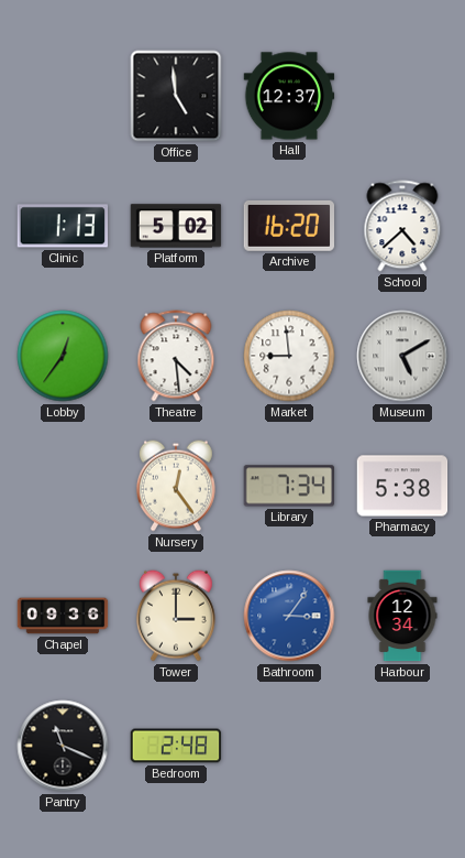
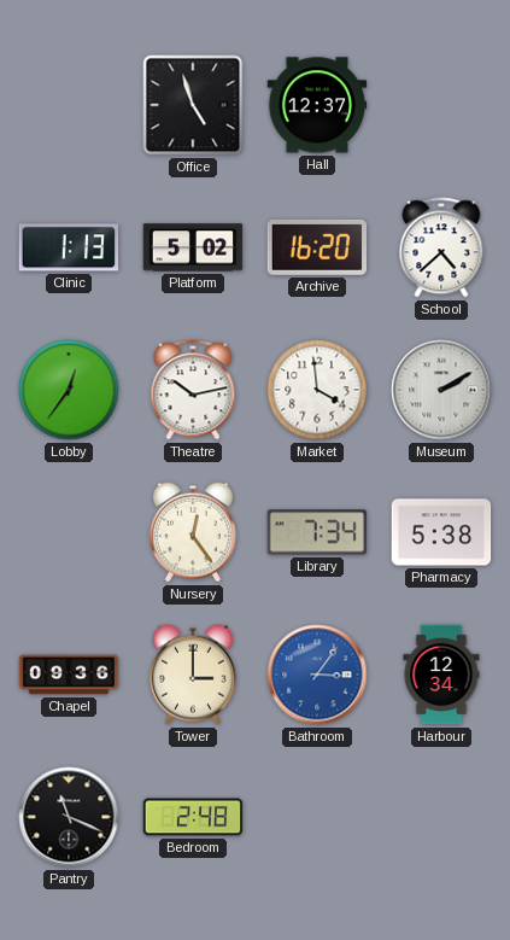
Office: 4:59 -> 4:57 (193, 105)
Theatre: 4:29 -> 10:13 (193, 390)
Market: 8:59 -> 3:59 (317, 390)
Museum: 5:10 -> 2:10 (441, 390)
